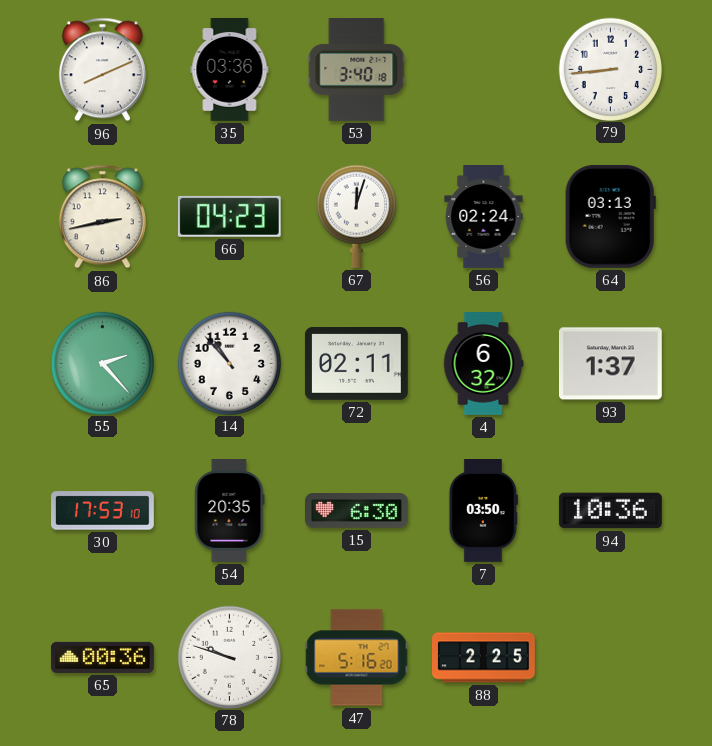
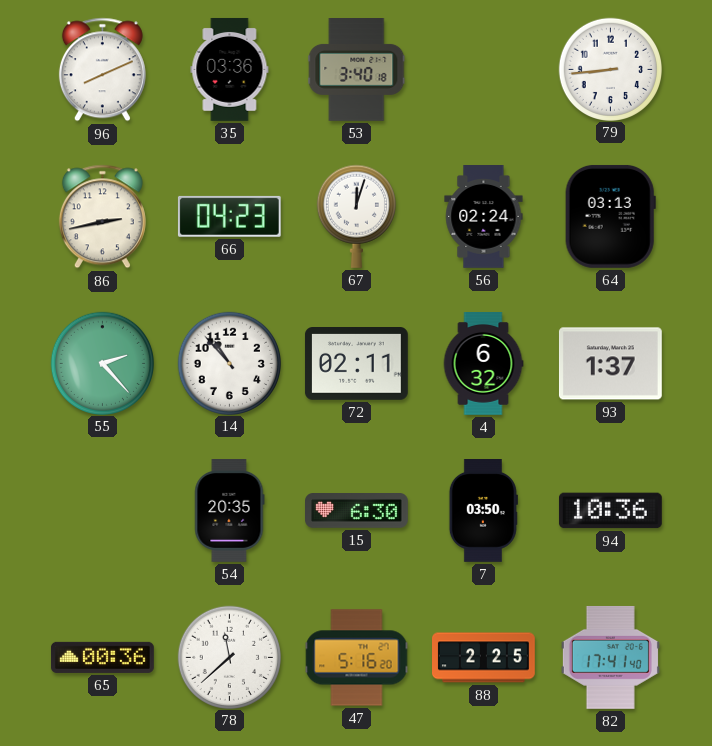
30: 17:53 -> none (103, 511)
78: 9:48 -> 11:38 (229, 657)
82: none -> 17:41 (610, 657)
